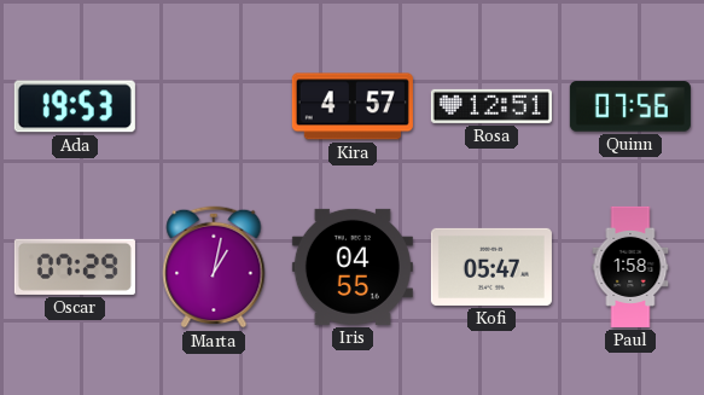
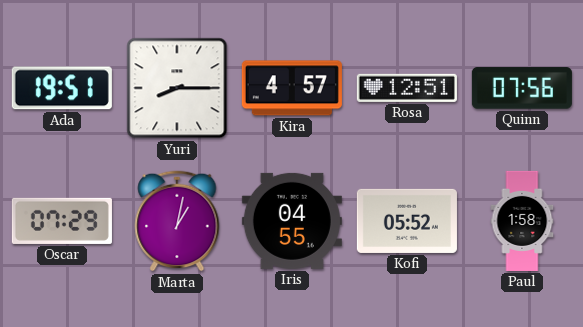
Ada: 19:53 -> 19:51 (62, 88)
Yuri: none -> 8:15 (177, 88)
Kofi: 05:47 -> 05:52 (407, 221)
